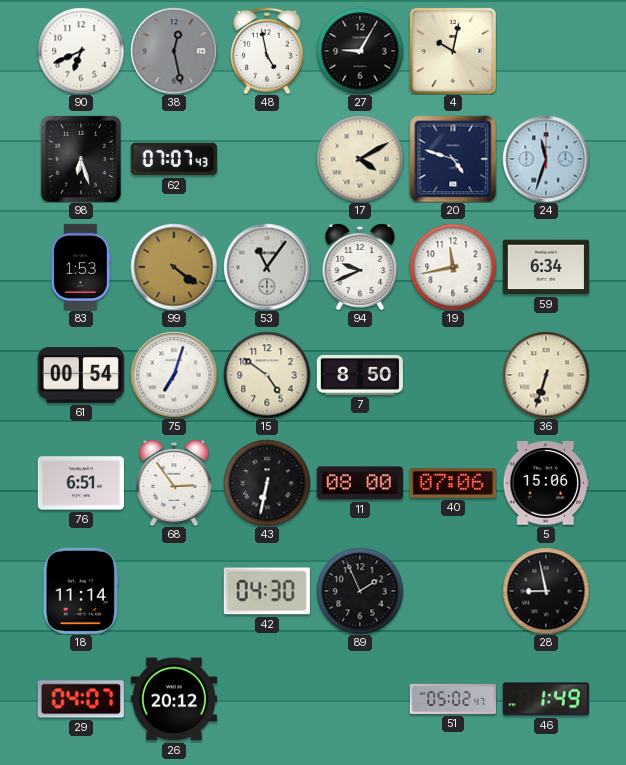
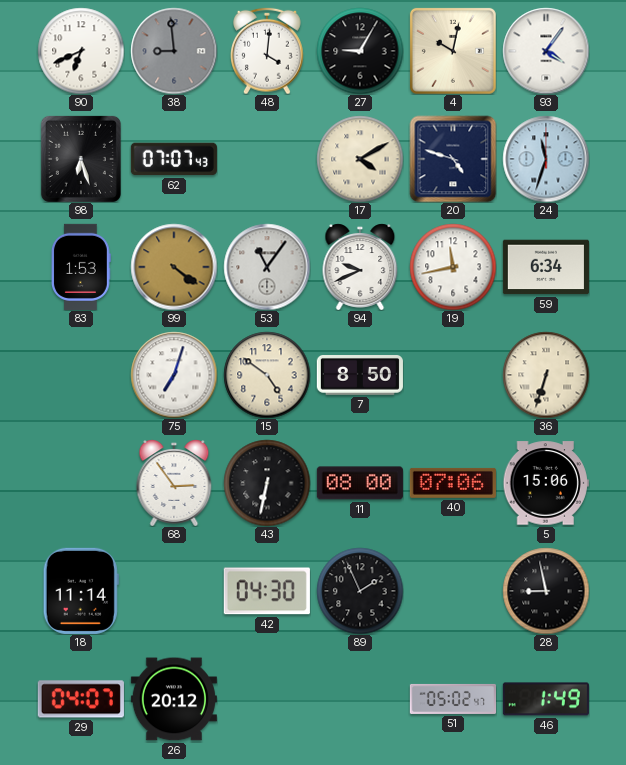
38: 12:28 -> 8:59 (174, 51)
48: 4:58 -> 4:01 (268, 51)
93: none -> 4:06 (546, 51)
61: 00:54 -> none (81, 375)
76: 6:51 -> none (81, 483)
